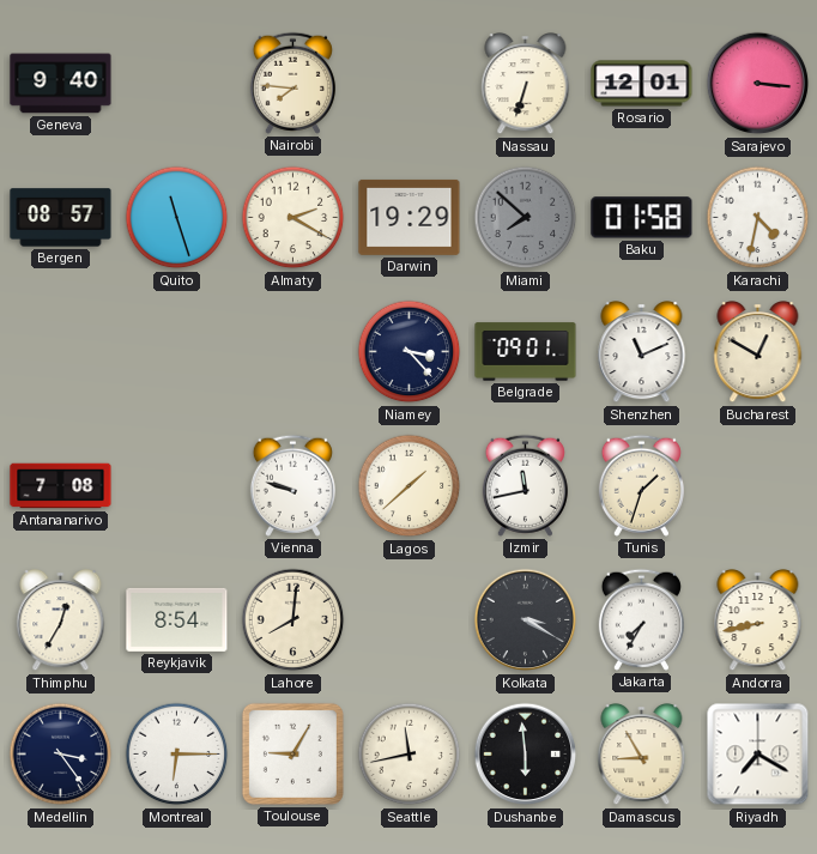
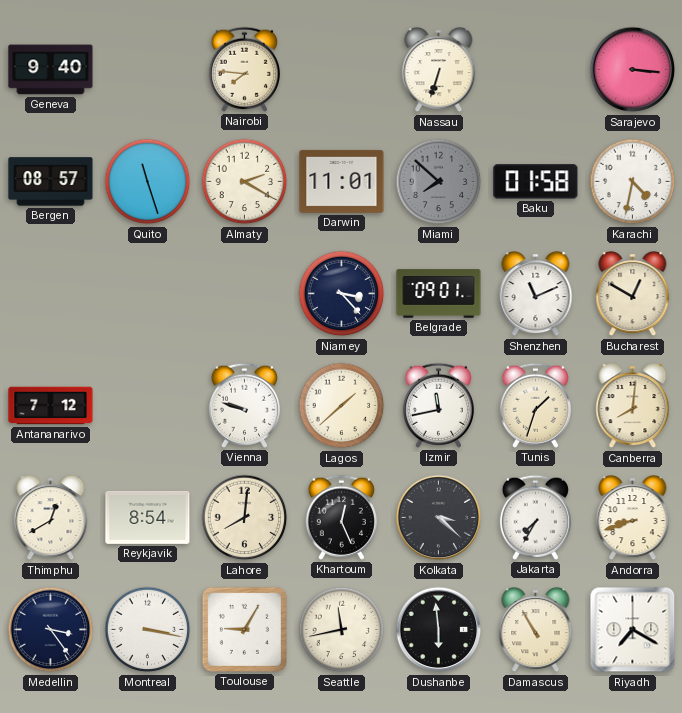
Rosario: 12:01 -> none (642, 84)
Darwin: 19:29 -> 11:01 (342, 181)
Antananarivo: 7:08 -> 7:12 (51, 406)
Canberra: none -> 8:01 (633, 406)
Thimphu: 12:35 -> 12:40 (51, 518)
Khartoum: none -> 12:26 (341, 517)
Kolkata: 3:20 -> 3:22 (439, 518)
Andorra: 8:43 -> 8:42 (633, 518)
Montreal: 6:15 -> 3:17 (148, 630)
Damascus: 8:55 -> 10:55 (536, 630)
